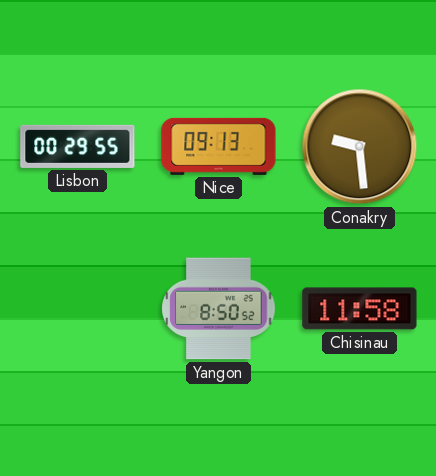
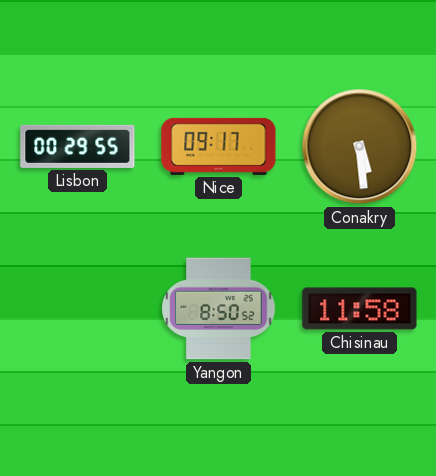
Nice: 09:13 -> 09:17 (219, 146)
Conakry: 9:29 -> 5:29 (360, 147)
